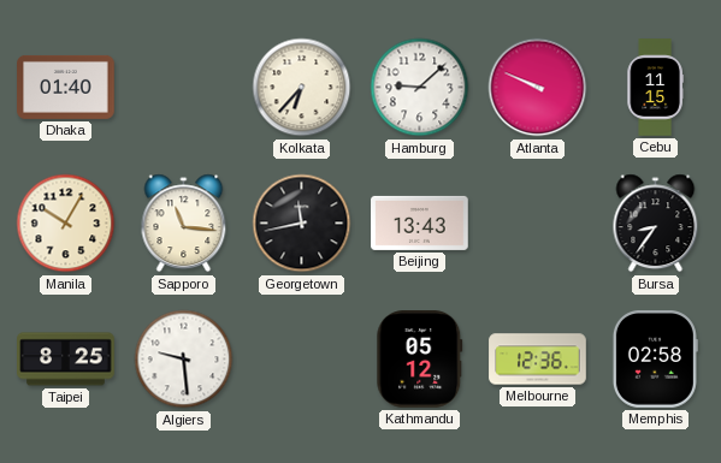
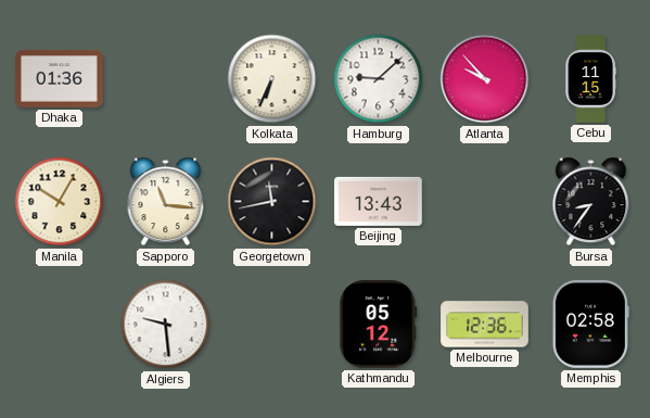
Dhaka: 01:40 -> 01:36 (60, 78)
Kolkata: 6:37 -> 6:34 (272, 79)
Atlanta: 9:49 -> 9:53 (485, 79)
Taipei: 8:25 -> none (66, 360)
